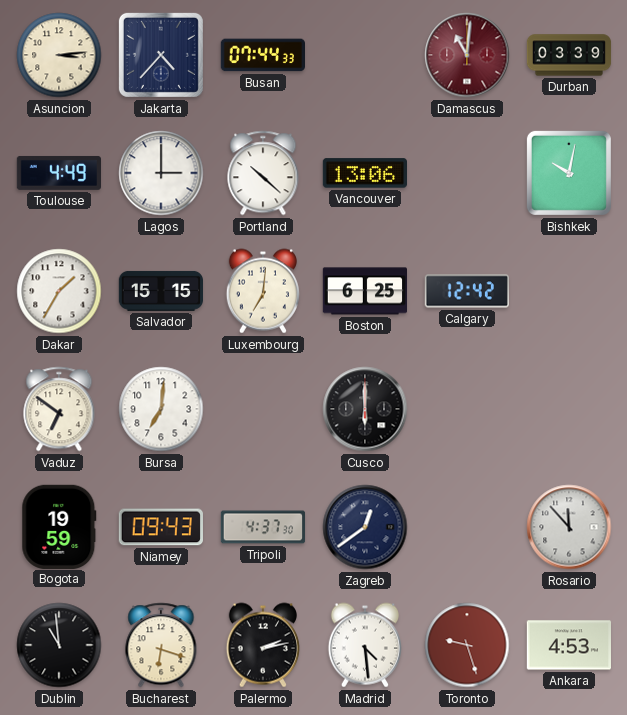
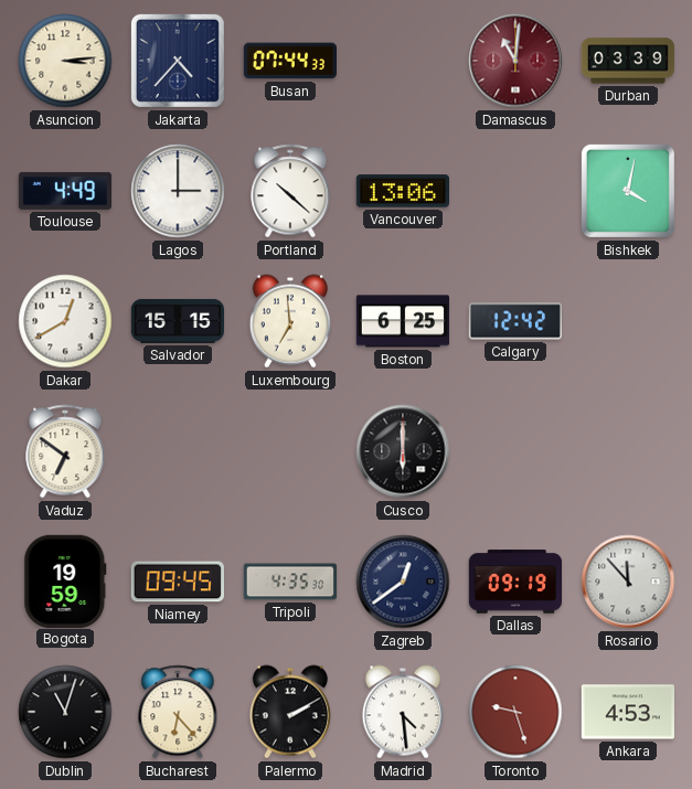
Bishkek: 10:02 -> 4:02 (628, 191)
Dakar: 1:35 -> 12:40 (65, 321)
Luxembourg: 7:01 -> 6:59 (290, 321)
Bursa: 7:01 -> none (161, 409)
Niamey: 09:43 -> 09:45 (178, 582)
Tripoli: 4:37 -> 4:35 (290, 582)
Dallas: none -> 09:19 (515, 582)
Dublin: 10:59 -> 11:03 (65, 712)
Bucharest: 6:18 -> 6:23 (178, 712)
Palermo: 2:13 -> 2:10 (290, 712)
